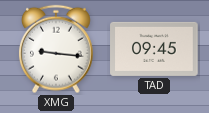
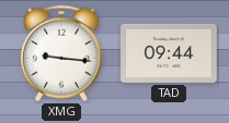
TAD: 09:45 -> 09:44 (169, 53)
